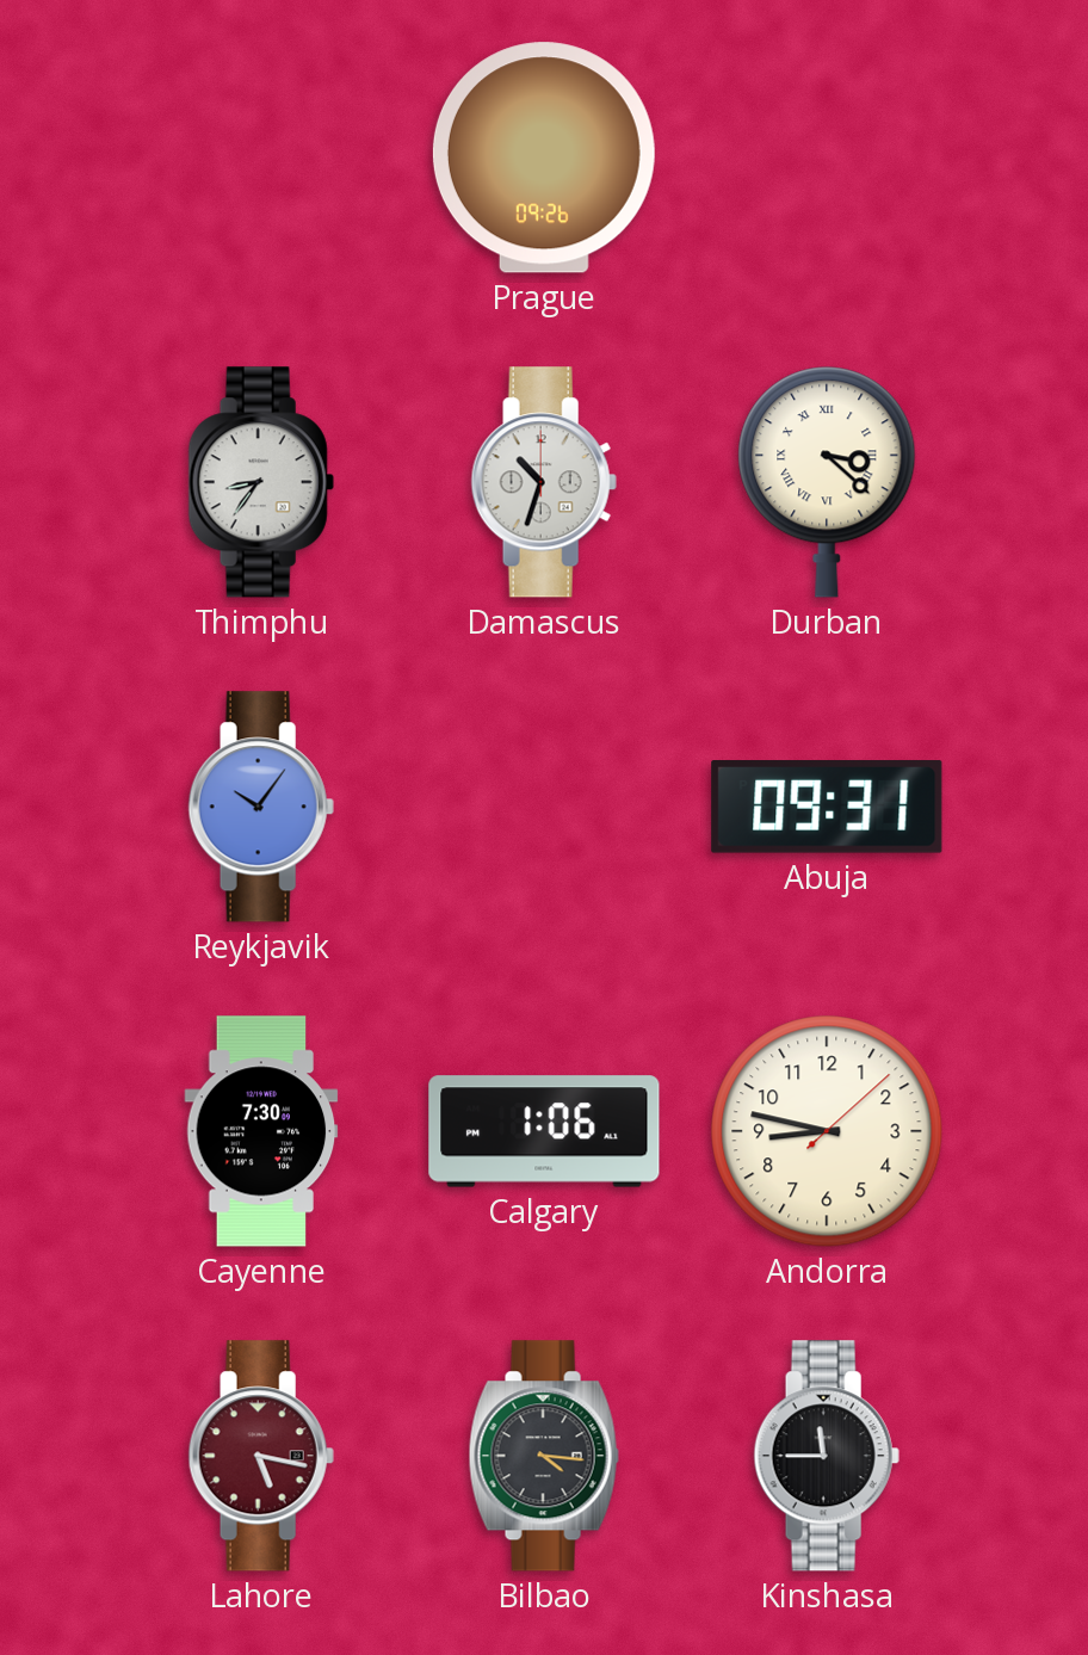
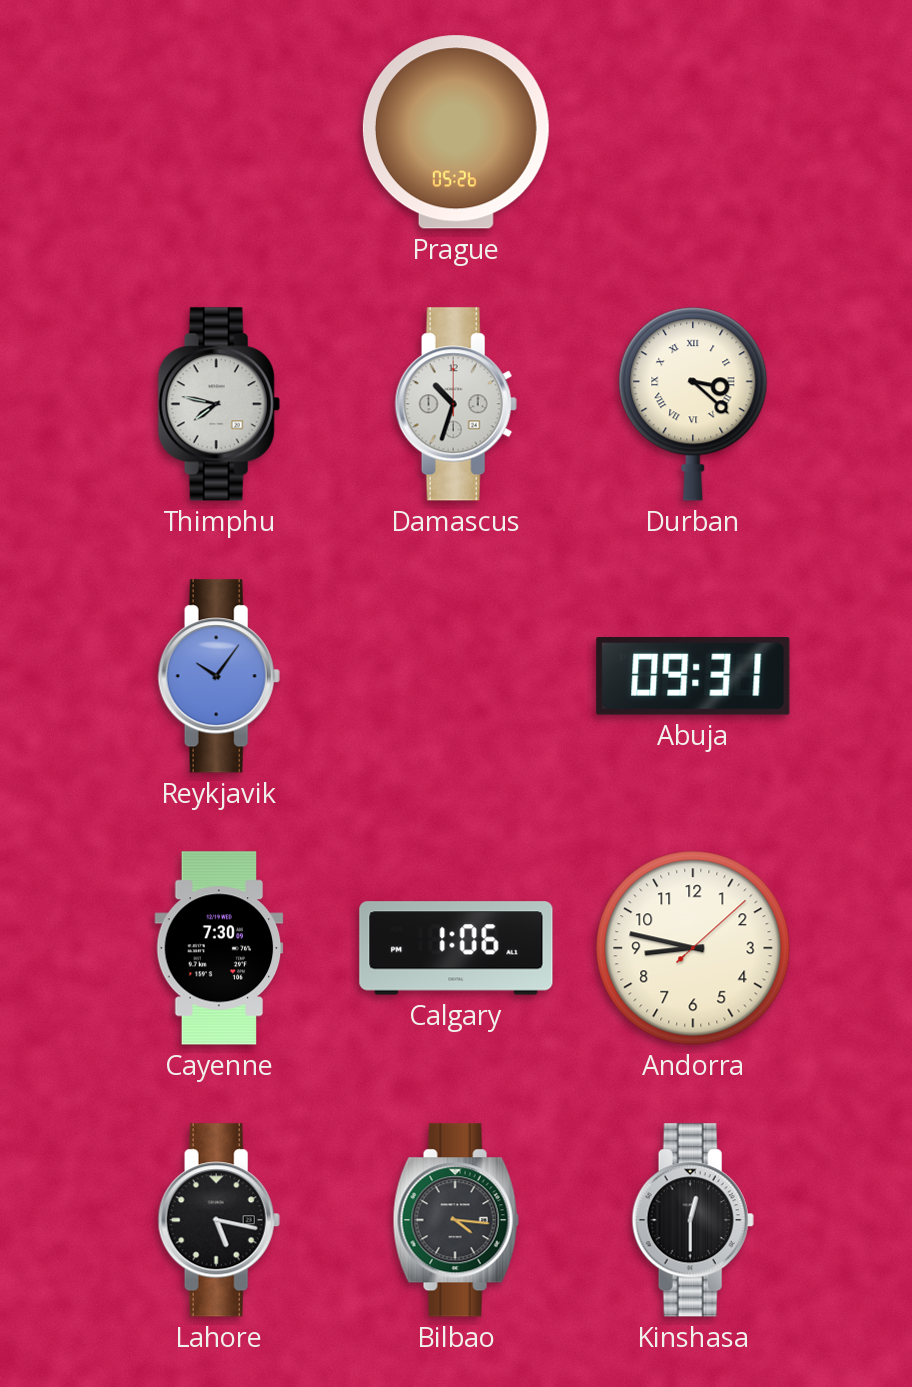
Prague: 09:26 -> 05:26 (456, 132)
Thimphu: 8:36 -> 7:47 (219, 404)
Lahore dial: burgundy -> black (219, 1220)
Kinshasa: 11:45 -> 12:30 (693, 1220)
